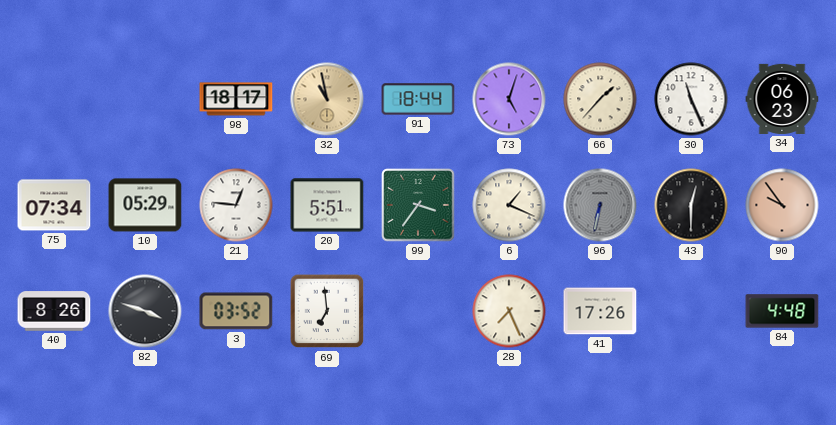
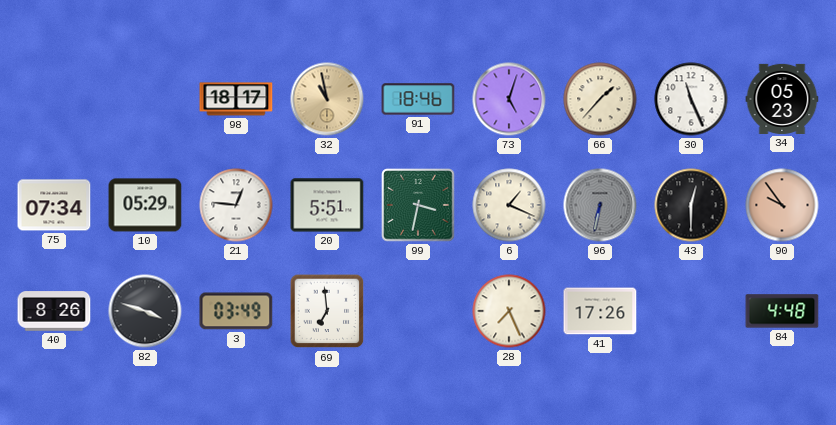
91: 18:44 -> 18:46 (418, 99)
34: 06:23 -> 05:23 (782, 99)
99: 3:36 -> 3:32 (418, 205)
3: 03:52 -> 03:49 (236, 311)
